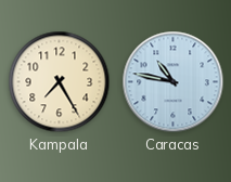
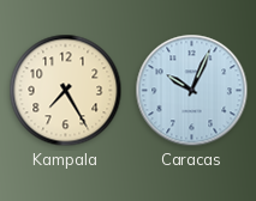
Caracas: 10:47 -> 10:04 (192, 91)
